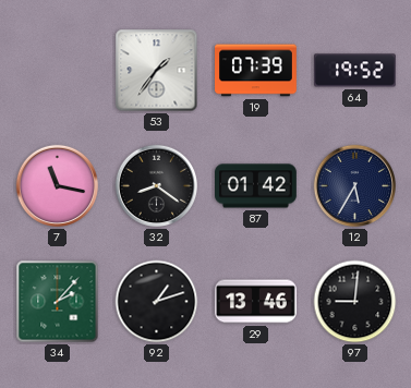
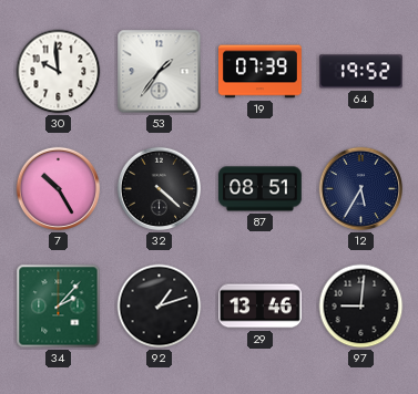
30: none -> 9:59 (59, 72)
7: 11:17 -> 10:25 (59, 189)
32: 8:21 -> 4:22 (160, 189)
87: 01:42 -> 08:51 (261, 189)
